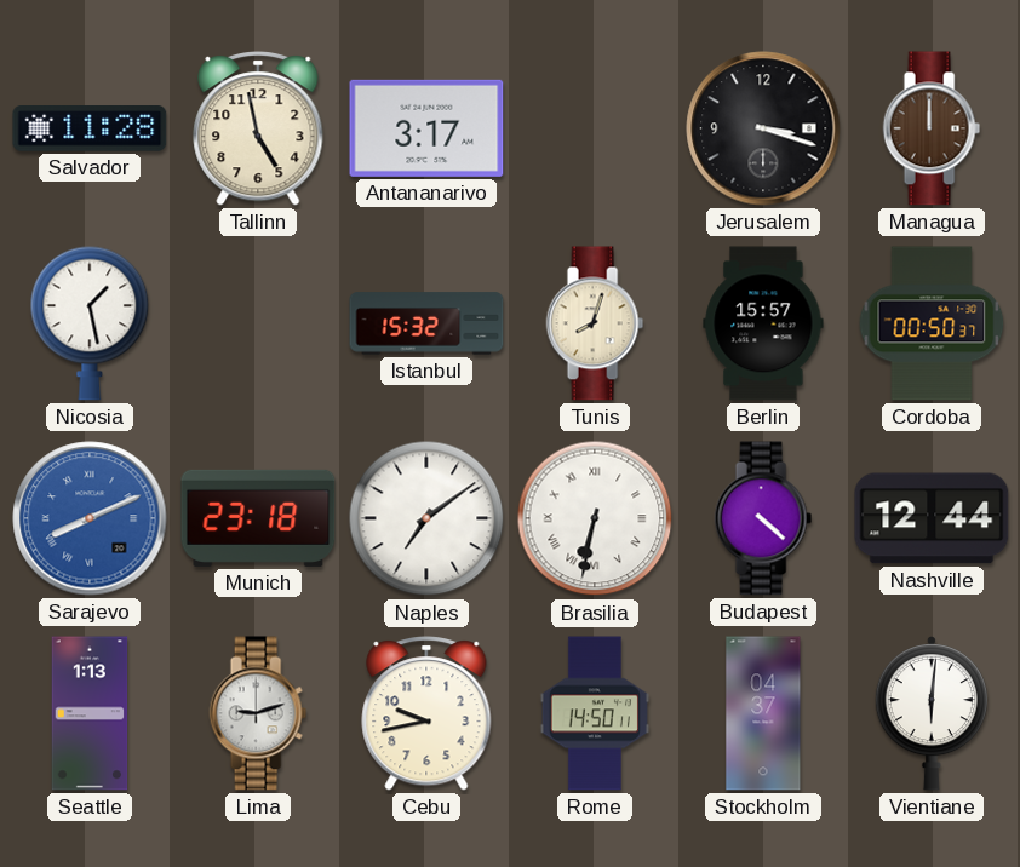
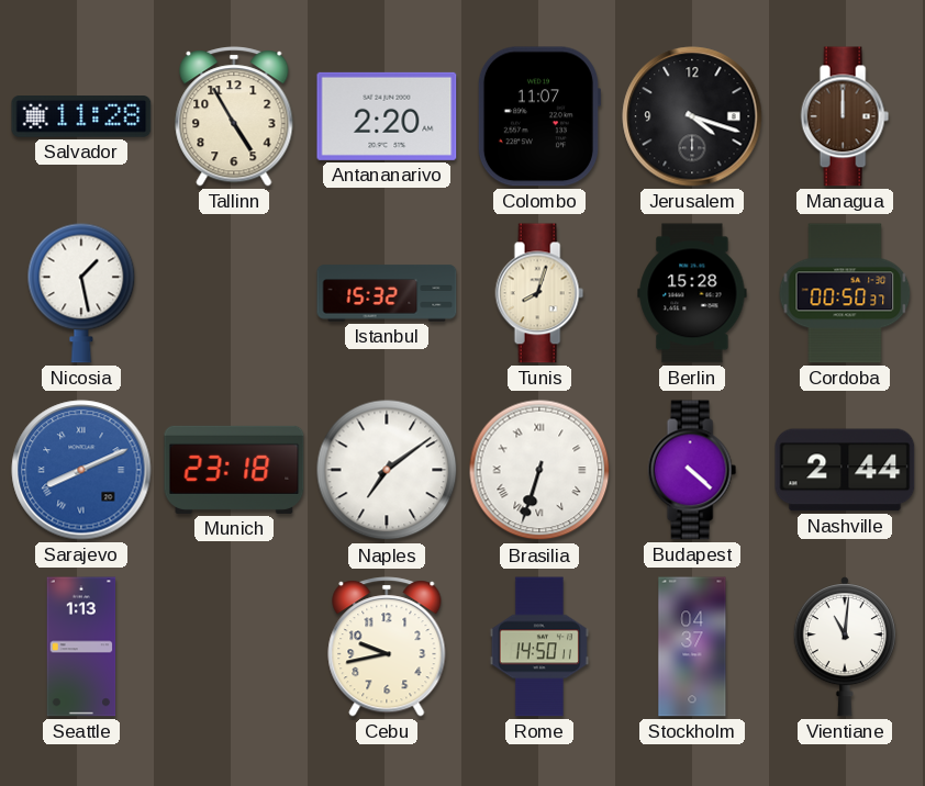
Tallinn: 4:58 -> 4:55 (234, 116)
Antananarivo: 3:17 -> 2:20 (387, 116)
Colombo: none -> 11:07 (538, 116)
Jerusalem: 3:18 -> 4:18 (692, 116)
Berlin: 15:57 -> 15:28 (692, 293)
Brasilia: 6:32 -> 6:33 (539, 470)
Nashville: 12:44 -> 2:44 (845, 470)
Lima: 9:12 -> none (258, 713)
Vientiane: 6:01 -> 11:01 (845, 648)
